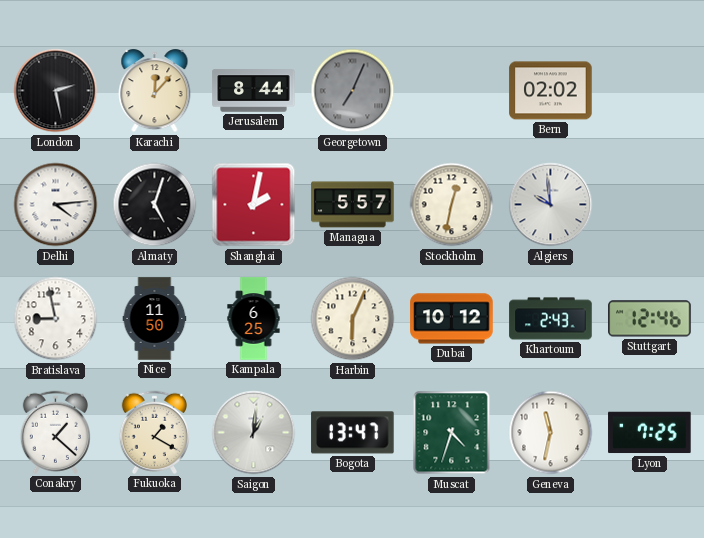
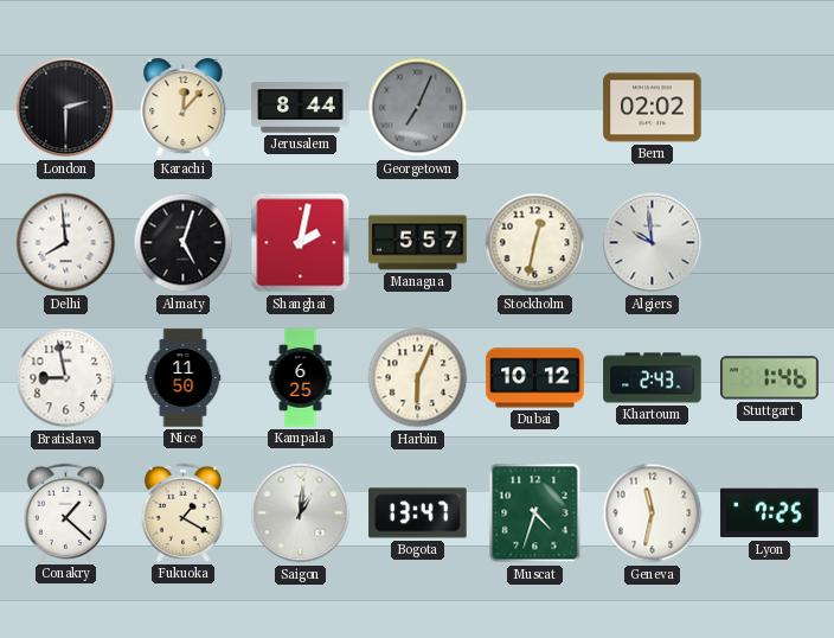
London: 2:28 -> 2:30 (66, 108)
Delhi: 4:14 -> 7:59 (66, 243)
Stuttgart: 12:46 -> 1:46 (770, 378)
